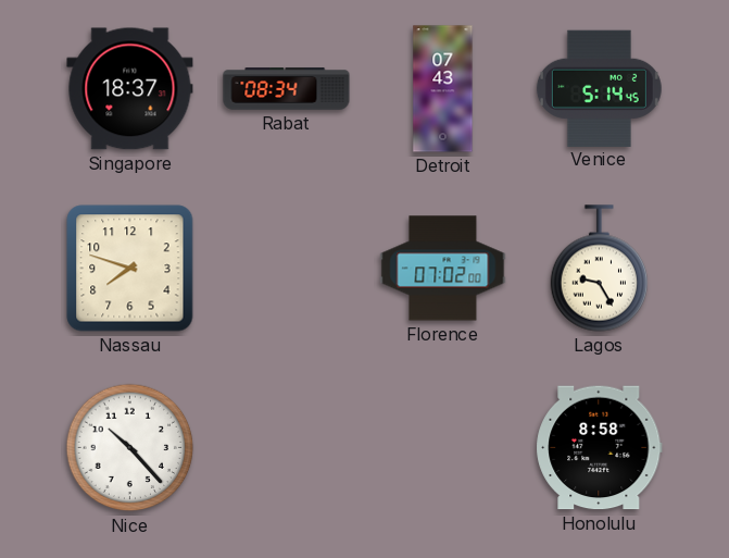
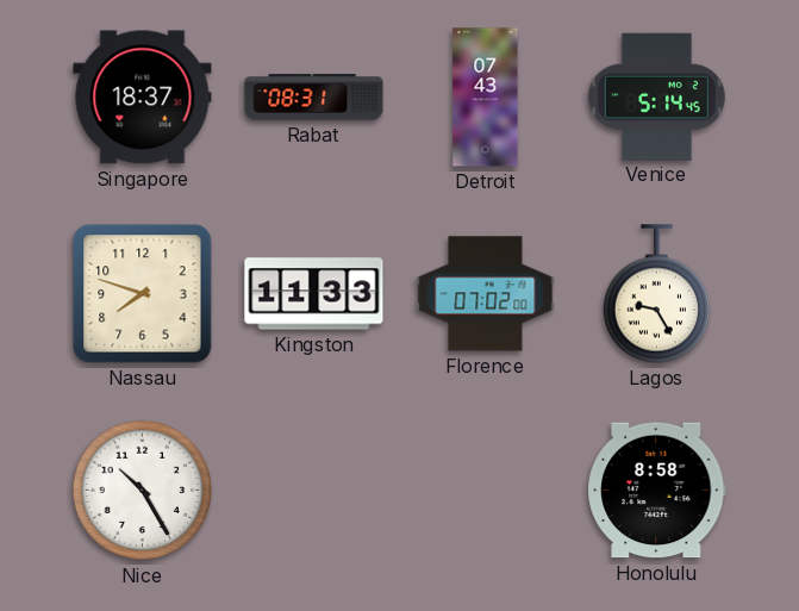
Rabat: 08:34 -> 08:31 (314, 98)
Kingston: none -> 11:33 (314, 294)
Nice: 10:23 -> 10:25 (143, 491)
